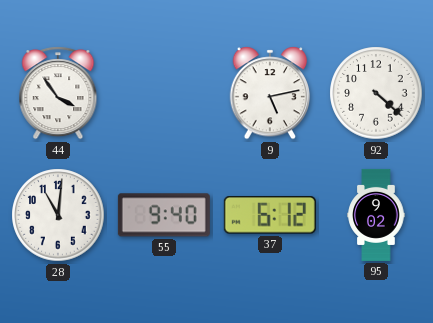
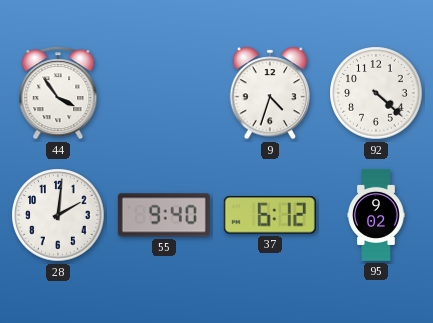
9: 5:13 -> 4:33 (270, 93)
28: 11:01 -> 2:01 (58, 215)
